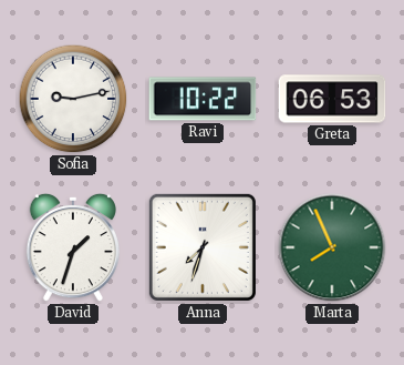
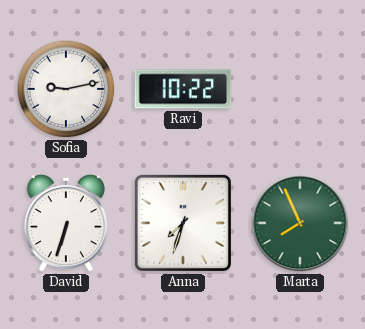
Greta: 06:53 -> none (332, 99)
David: 1:33 -> 6:33 (65, 223)
